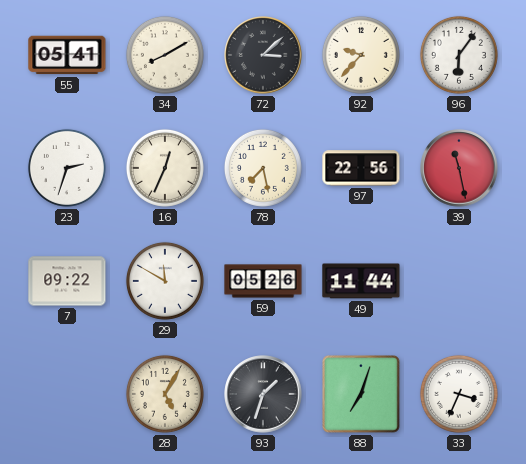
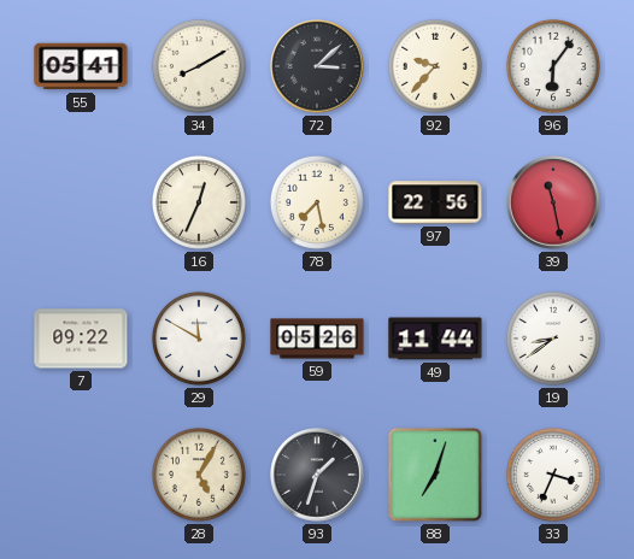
23: 2:33 -> none (67, 168)
19: none -> 8:39 (553, 339)
